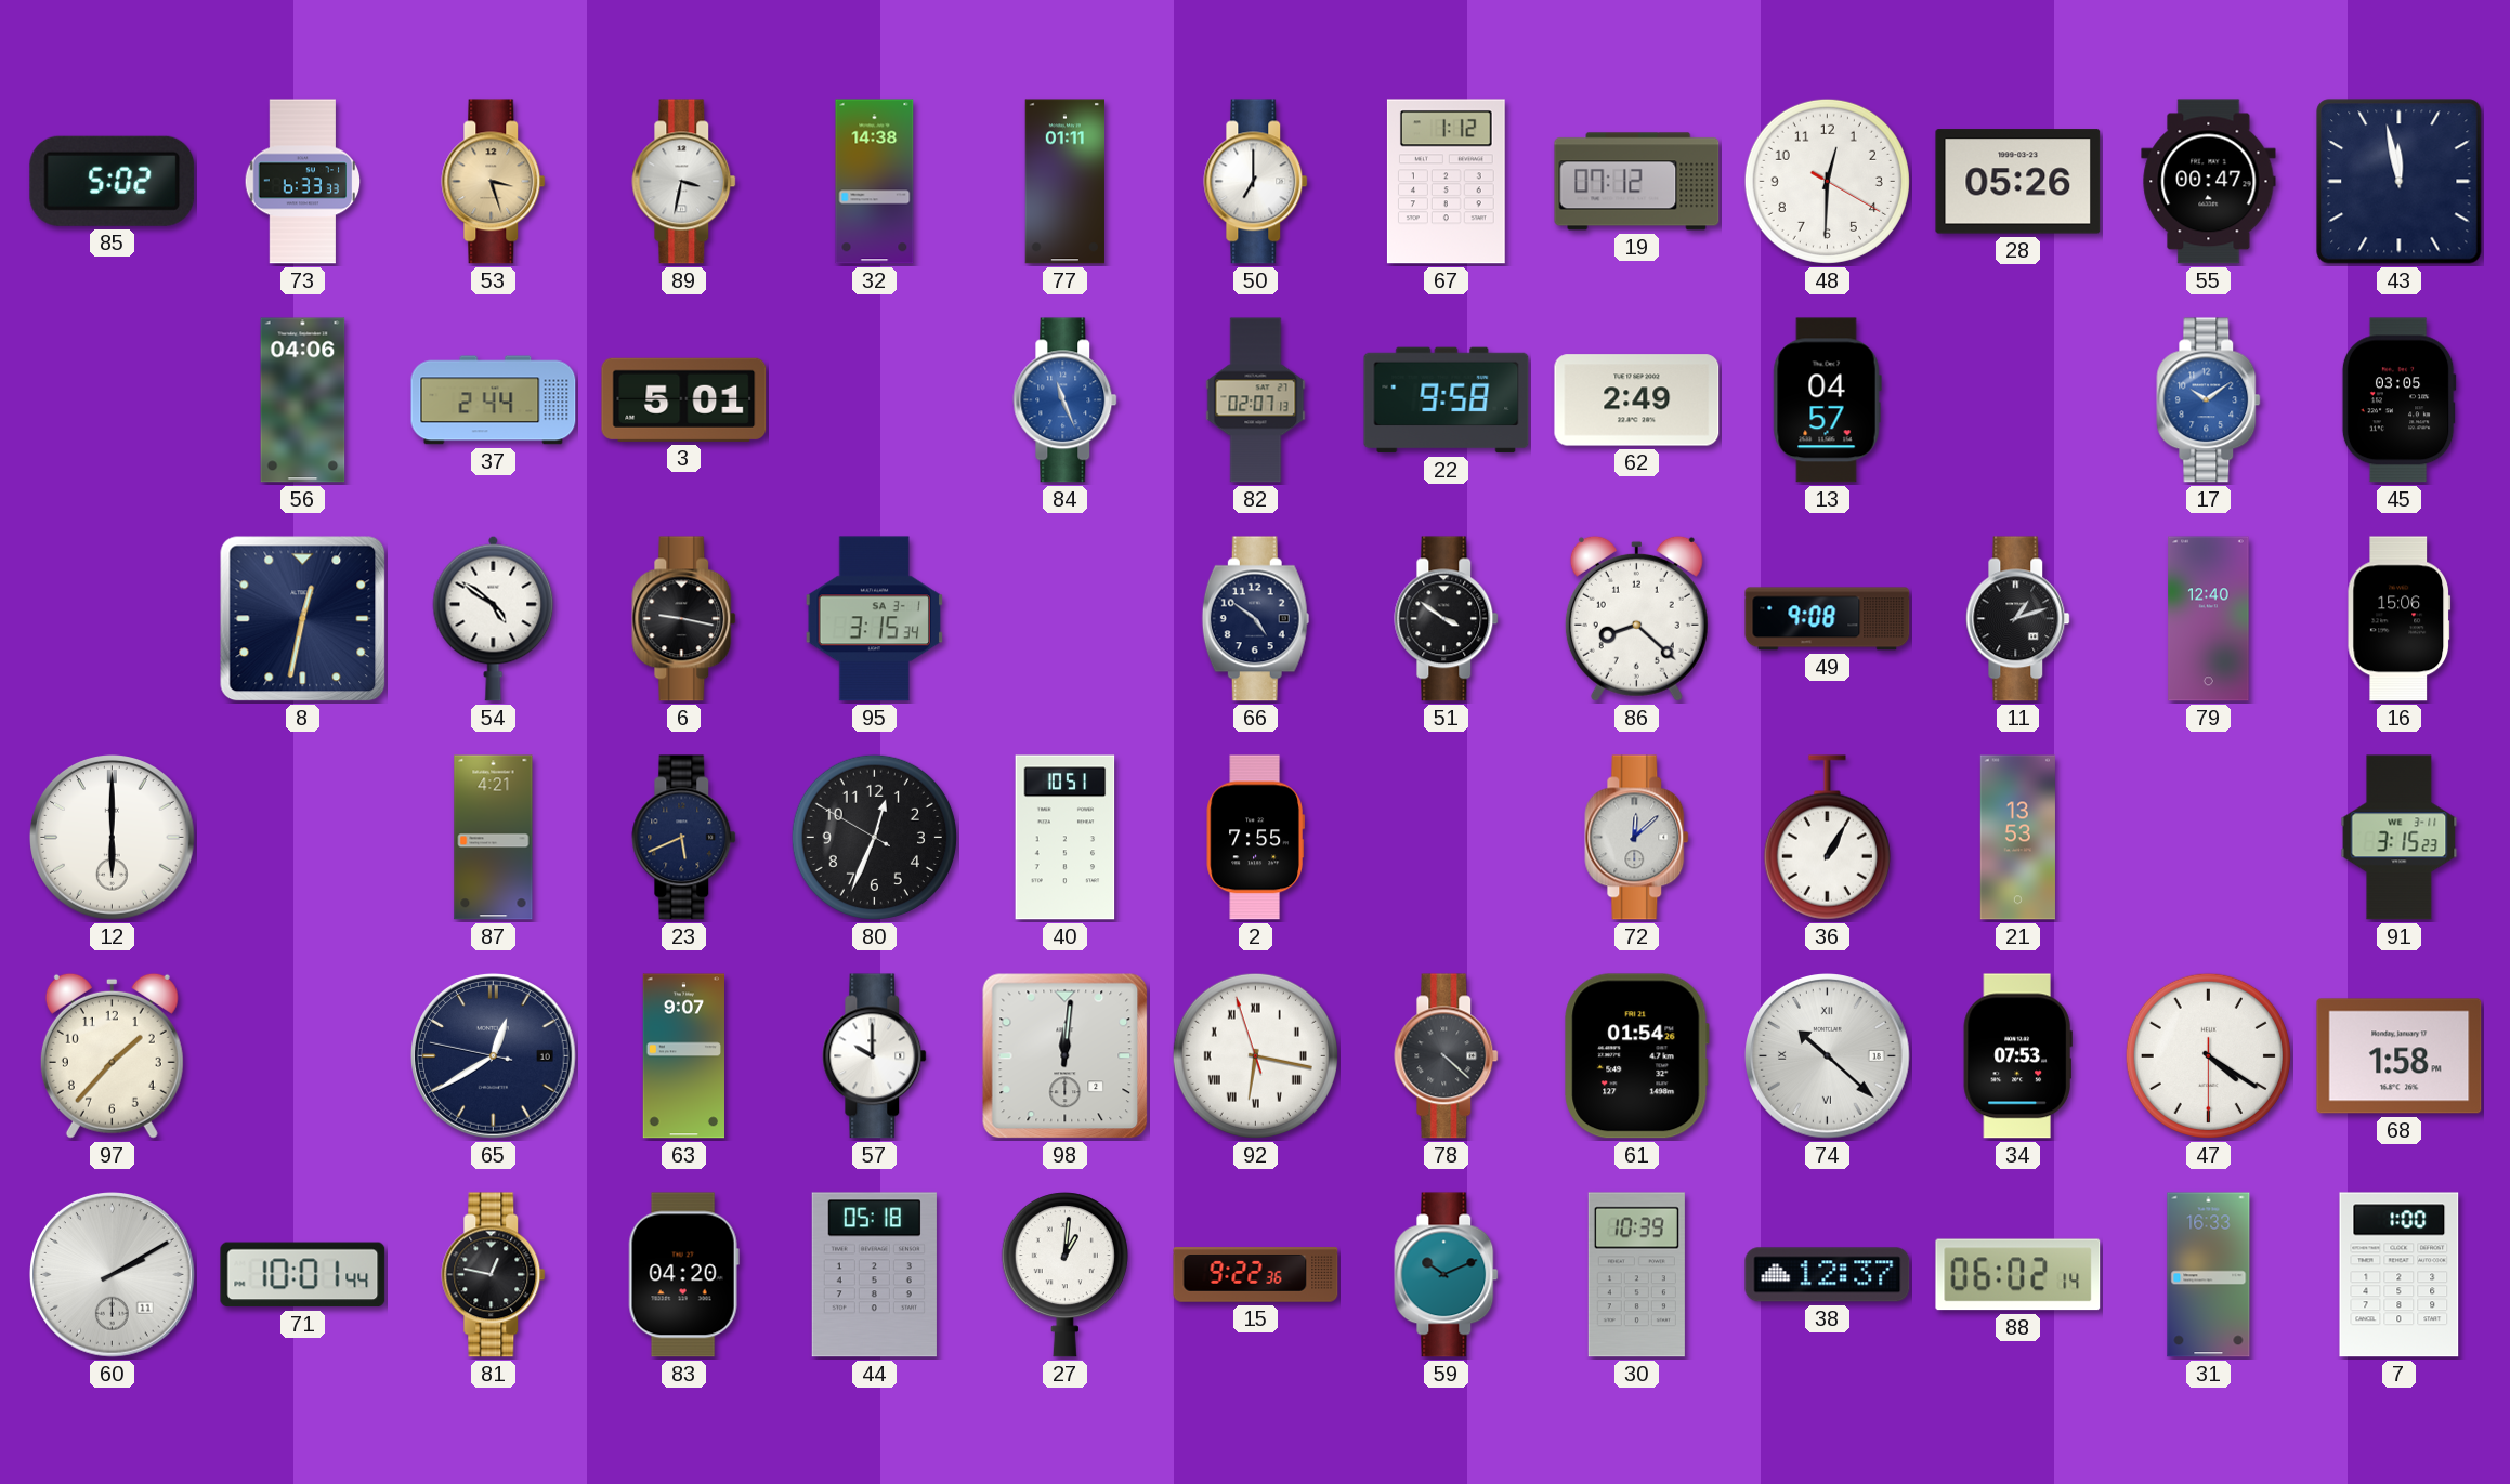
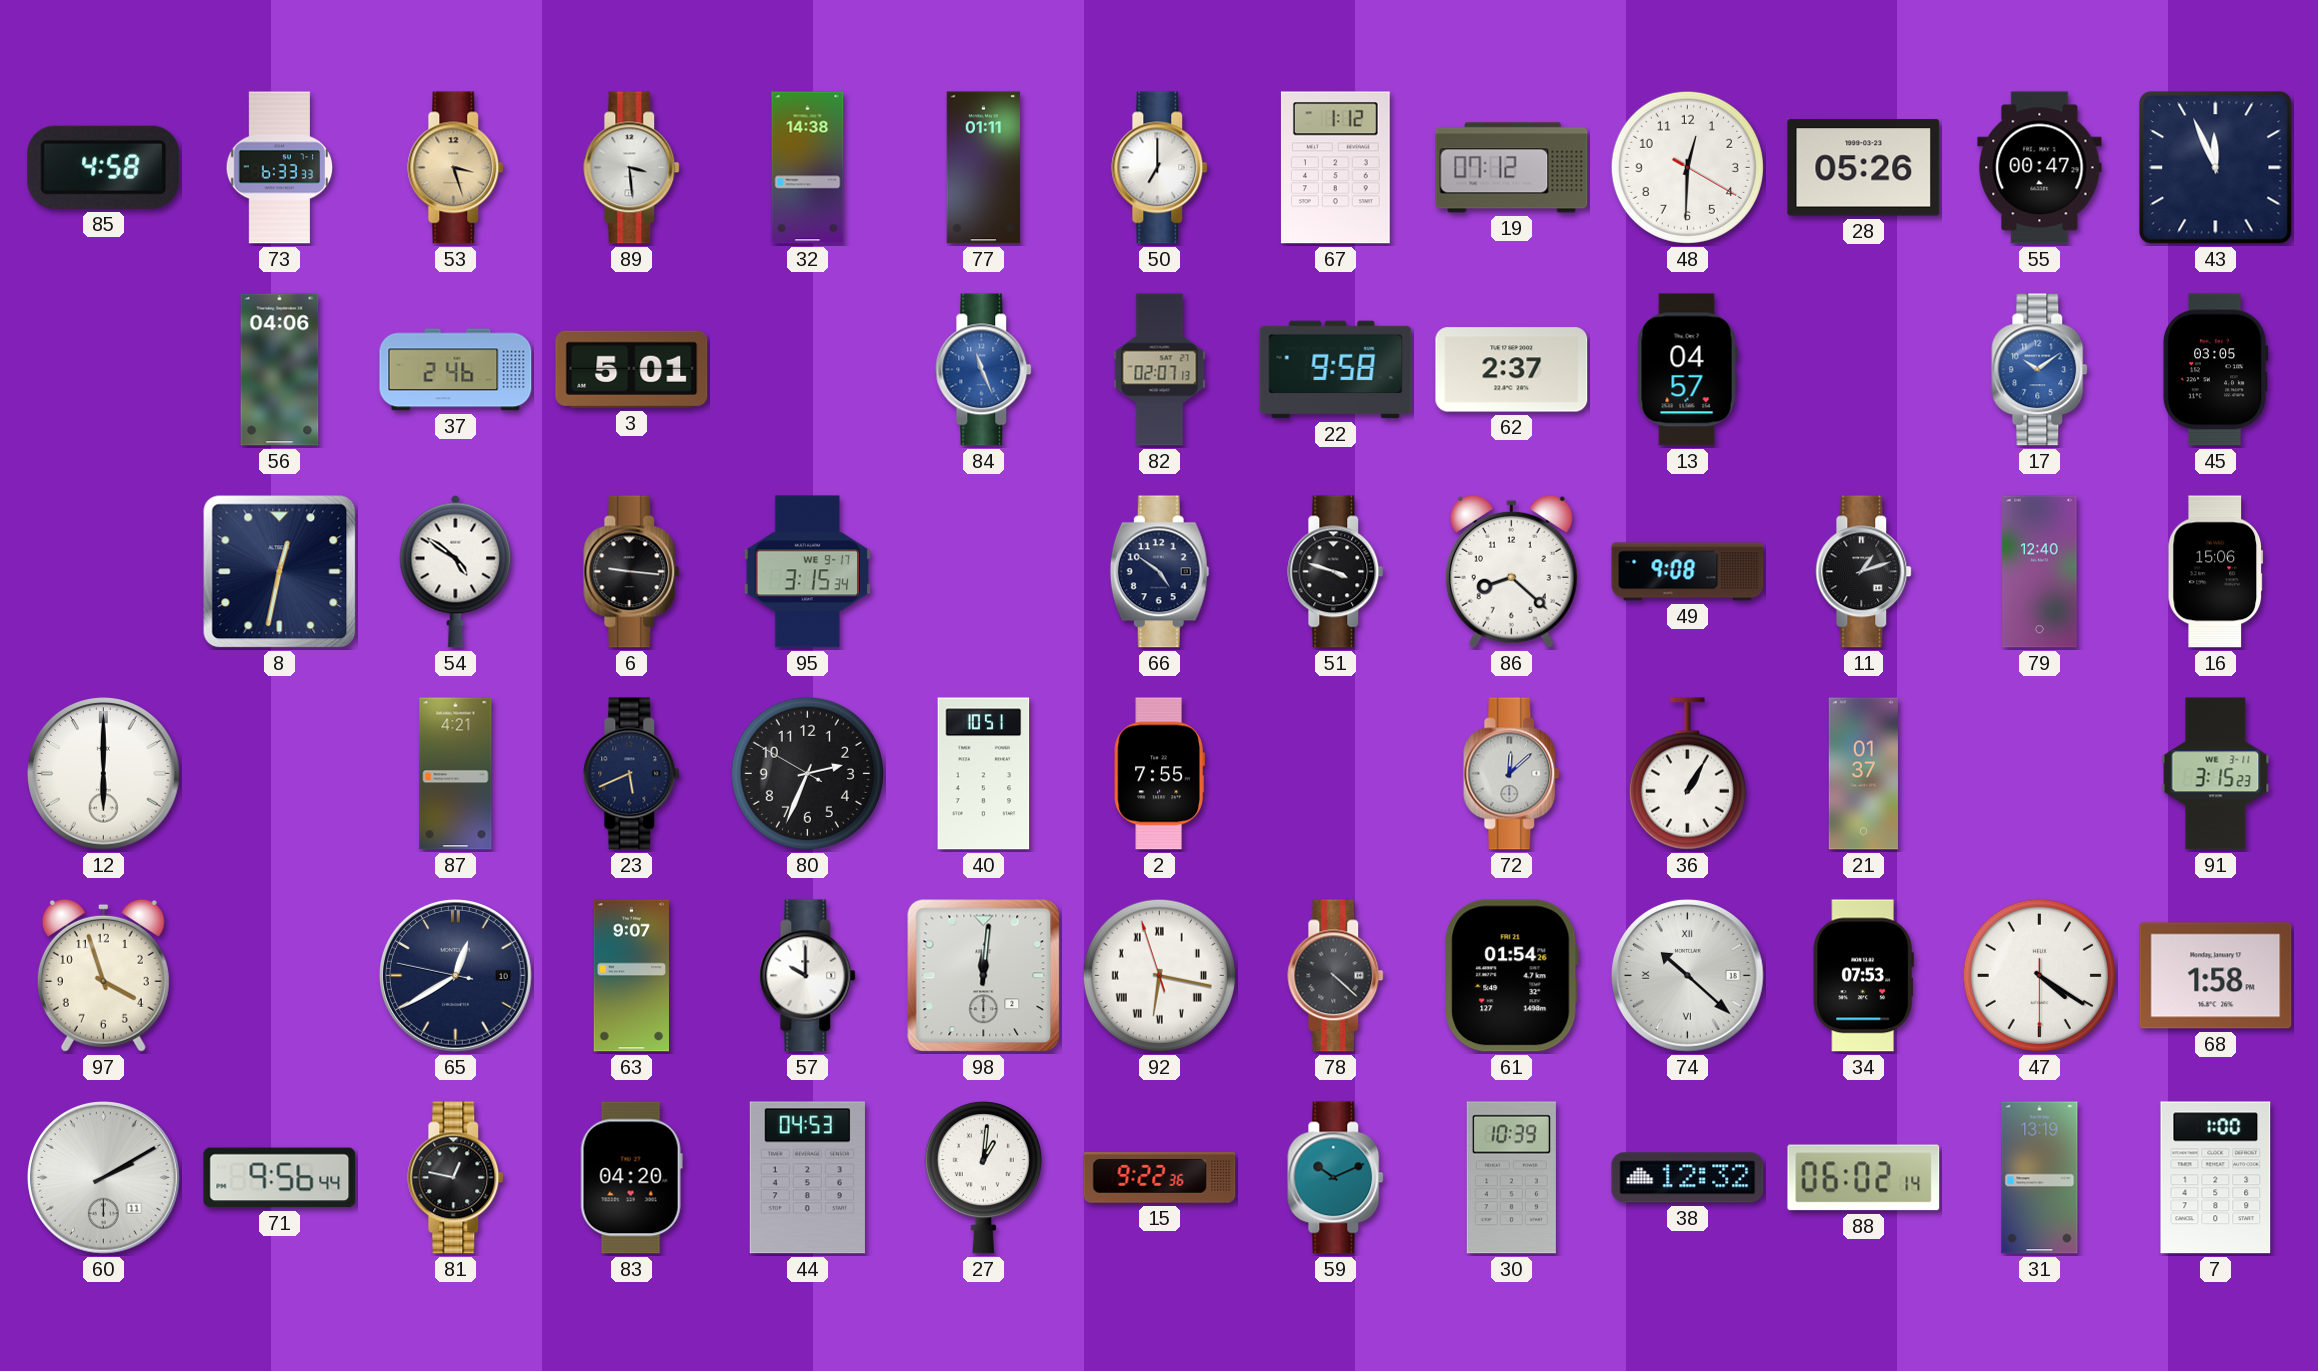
85: 5:02 -> 4:58 (104, 167)
89: 3:32 -> 3:29 (632, 168)
43: 11:58 -> 11:56 (2216, 168)
37: 2:44 -> 2:46 (456, 370)
62: 2:49 -> 2:37 (1512, 370)
6: 9:17 -> 9:16 (632, 572)
95 date: SA 3-1 -> WE 9-17 (807, 572)
51: 3:51 -> 3:48 (1336, 572)
80: 12:33 -> 2:33 (807, 773)
21: 13:53 -> 01:37 (1863, 774)
97: 1:37 -> 3:57 (103, 975)
71: 10:01 -> 9:56 (280, 1178)
44: 05:18 -> 04:53 (807, 1178)
38: 12:37 -> 12:32 (1688, 1178)
31: 16:33 -> 13:19 (2040, 1178)
